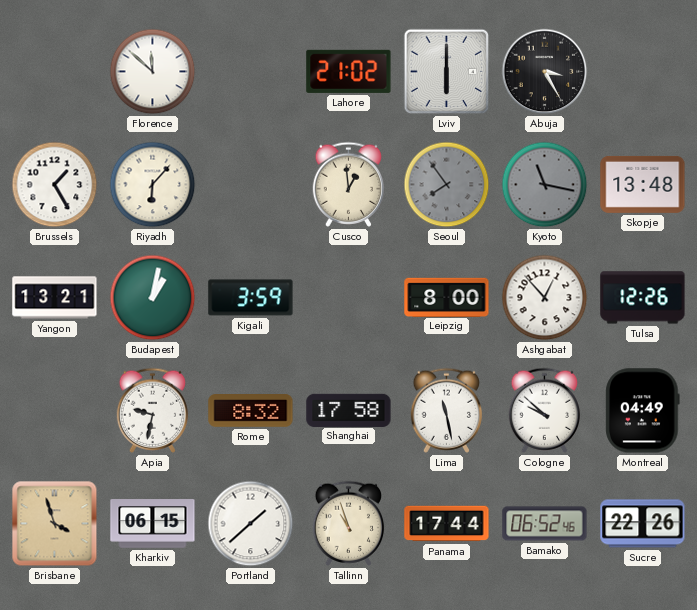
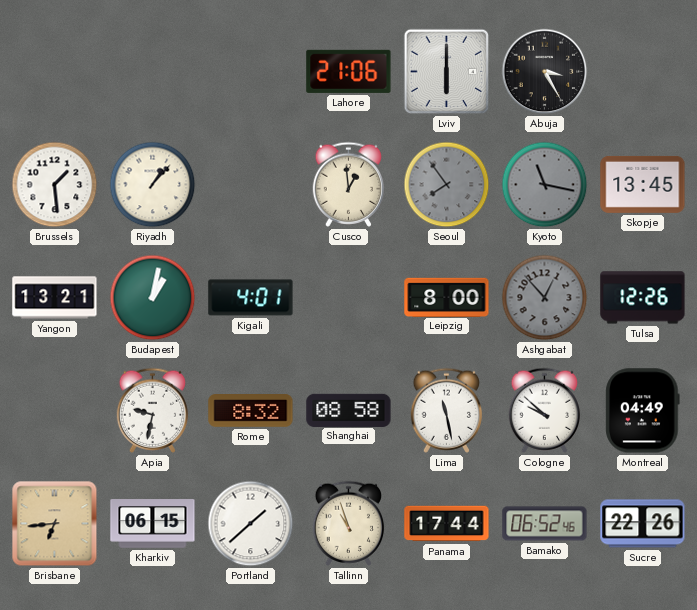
Florence: 11:52 -> none (153, 72)
Lahore: 21:02 -> 21:06 (349, 71)
Brussels: 1:25 -> 1:29 (55, 185)
Riyadh: 6:07 -> 1:07 (153, 185)
Skopje: 13:48 -> 13:45 (643, 184)
Kigali: 3:59 -> 4:01 (251, 298)
Ashgabat dial: white -> grey (545, 298)
Shanghai: 17:58 -> 08:58 (349, 410)
Brisbane: 3:57 -> 6:44 (55, 524)
